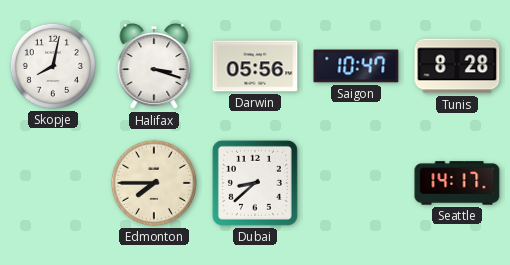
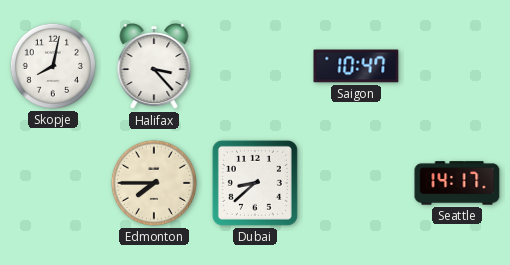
Halifax: 3:18 -> 3:23 (154, 67)
Darwin: 05:56 -> none (255, 66)
Tunis: 8:28 -> none (457, 66)
